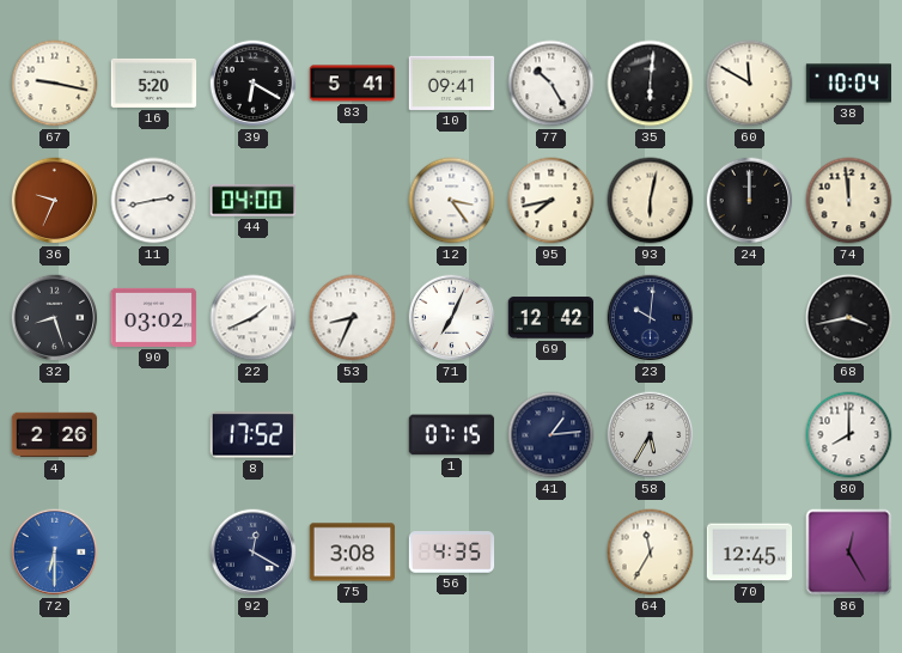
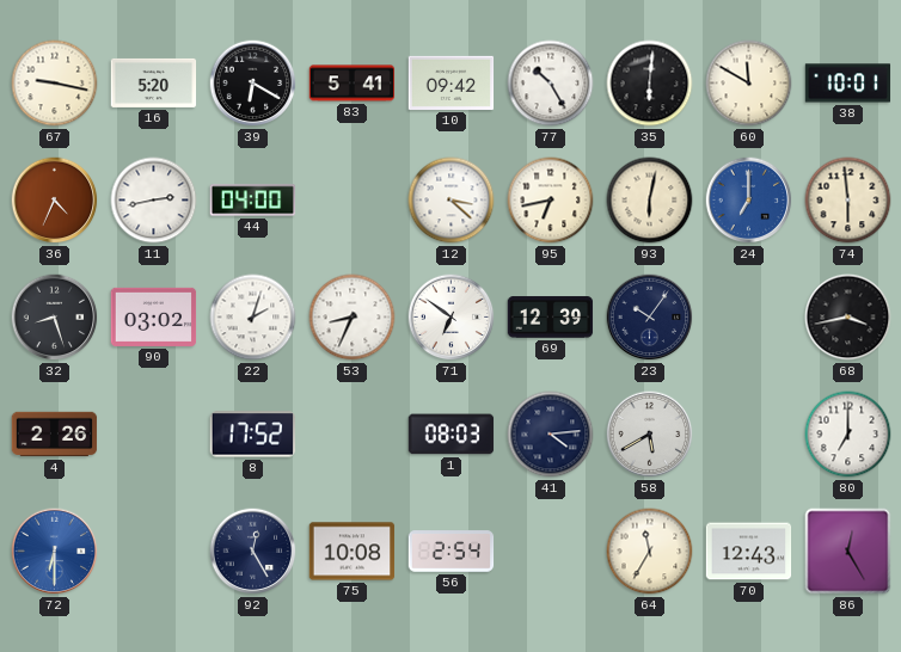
10: 09:41 -> 09:42 (452, 82)
38: 10:04 -> 10:01 (848, 84)
36: 9:34 -> 4:34 (55, 201)
12: 3:24 -> 3:22 (452, 201)
95: 7:43 -> 6:43 (551, 201)
24: 12:00 -> 7:00 (749, 201)
24 dial: black -> blue (749, 201)
74: 11:59 -> 5:59 (848, 201)
22: 1:41 -> 2:03 (253, 318)
71: 7:04 -> 6:51 (452, 318)
69: 12:42 -> 12:39 (551, 318)
23: 10:01 -> 10:06 (650, 318)
1: 07:15 -> 08:03 (452, 435)
41: 1:14 -> 4:14 (551, 435)
58: 5:35 -> 5:40 (650, 435)
80: 8:00 -> 7:00 (848, 435)
92: 12:20 -> 12:25 (253, 552)
75: 3:08 -> 10:08 (353, 552)
56: 4:35 -> 2:54 (452, 552)
70: 12:45 -> 12:43 (749, 552)
